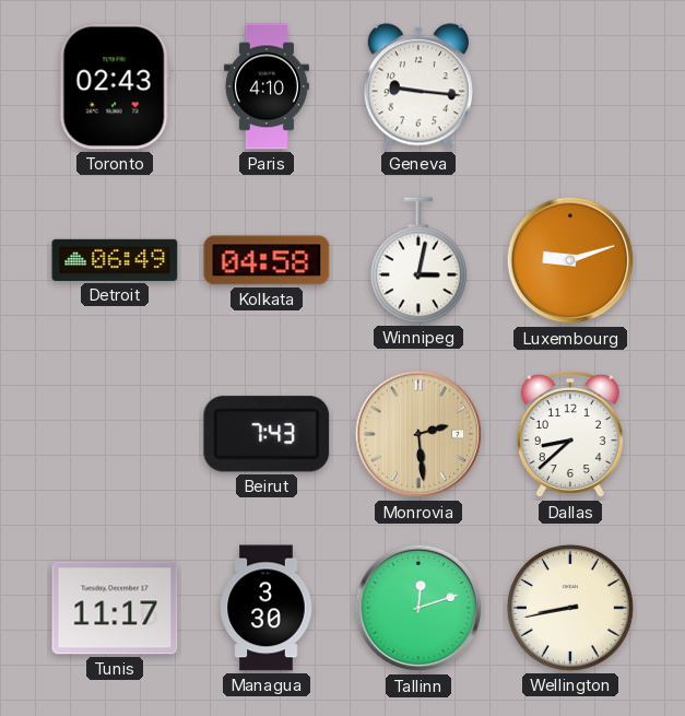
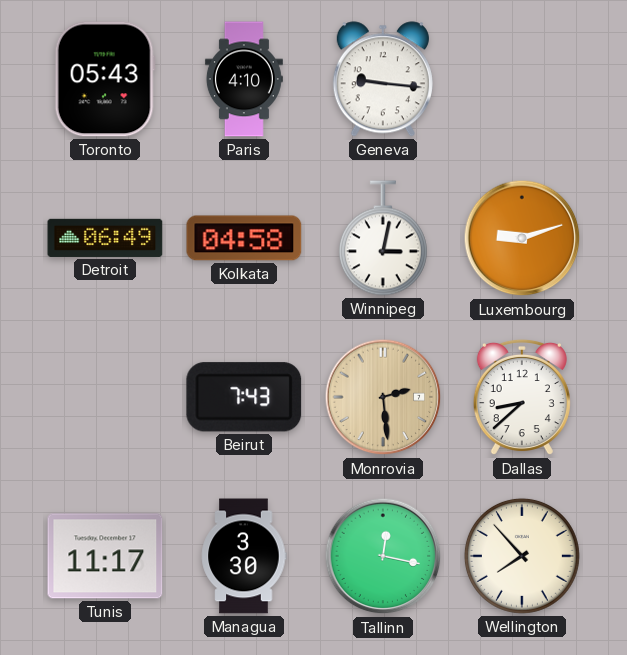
Toronto: 02:43 -> 05:43 (105, 79)
Tallinn: 12:12 -> 12:17 (383, 556)
Wellington: 8:43 -> 7:53 (522, 556)
